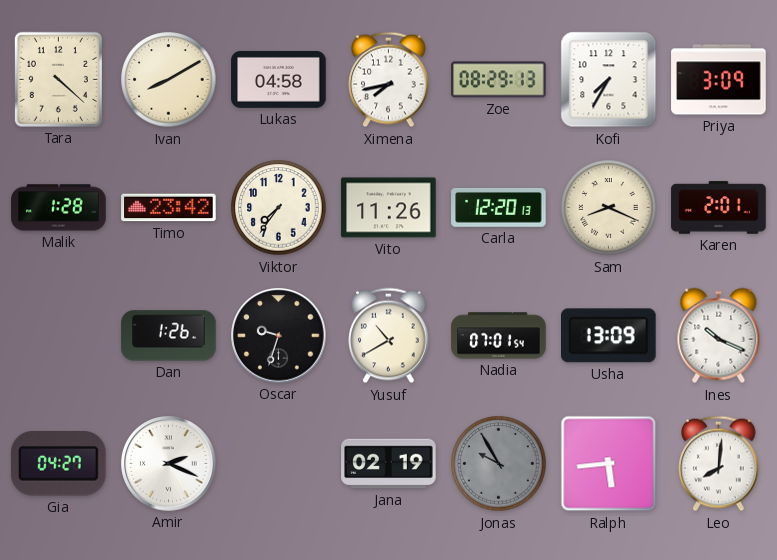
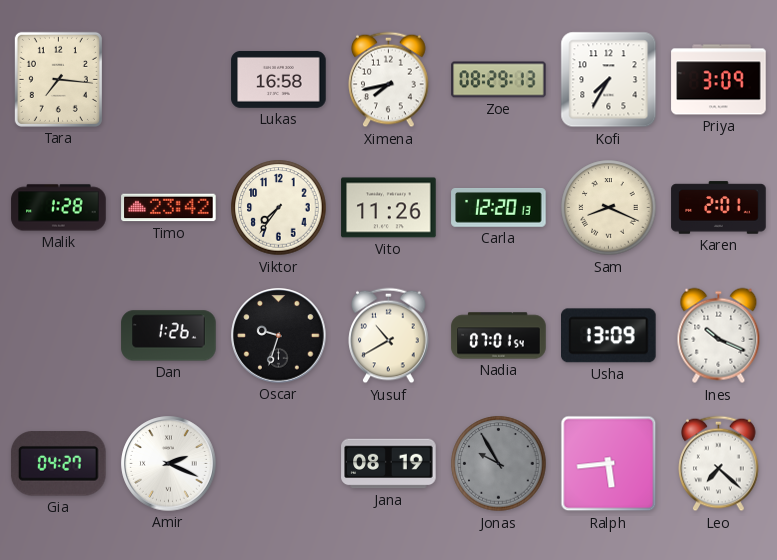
Tara: 4:22 -> 7:16 (58, 79)
Ivan: 8:10 -> none (169, 80)
Lukas: 04:58 -> 16:58 (279, 79)
Jana: 02:19 -> 08:19 (389, 464)
Leo: 8:01 -> 7:22 (719, 464)
